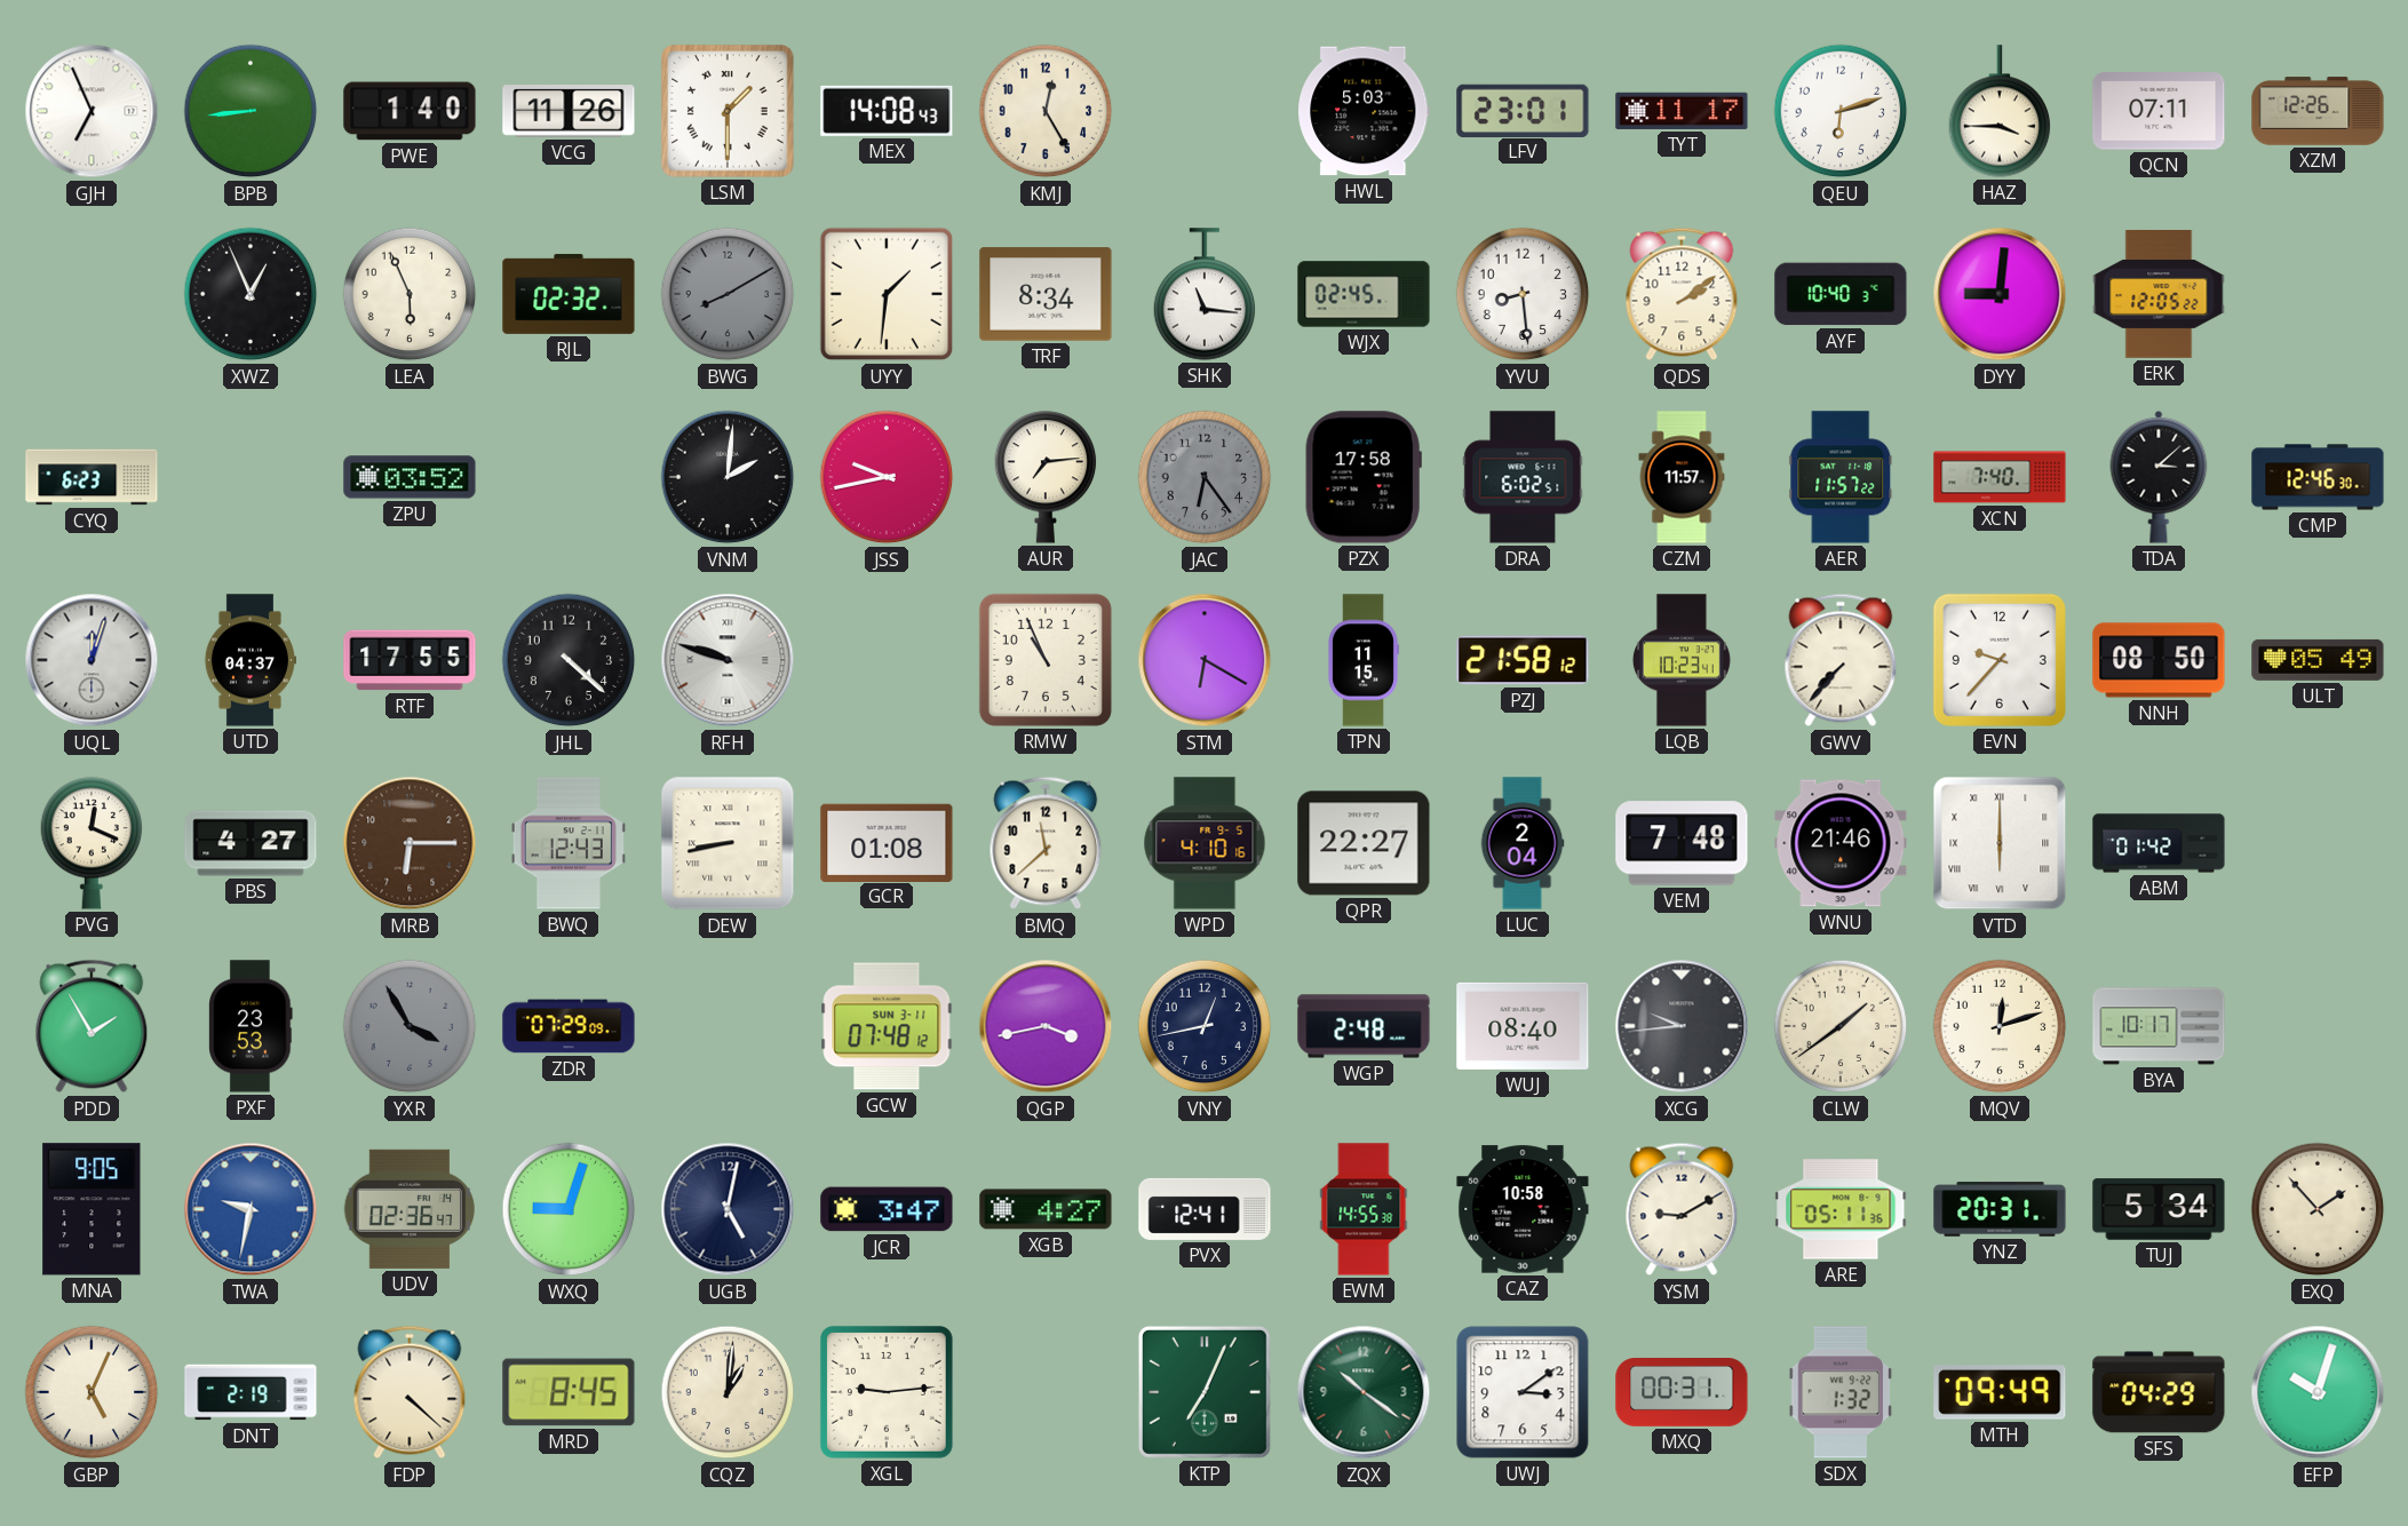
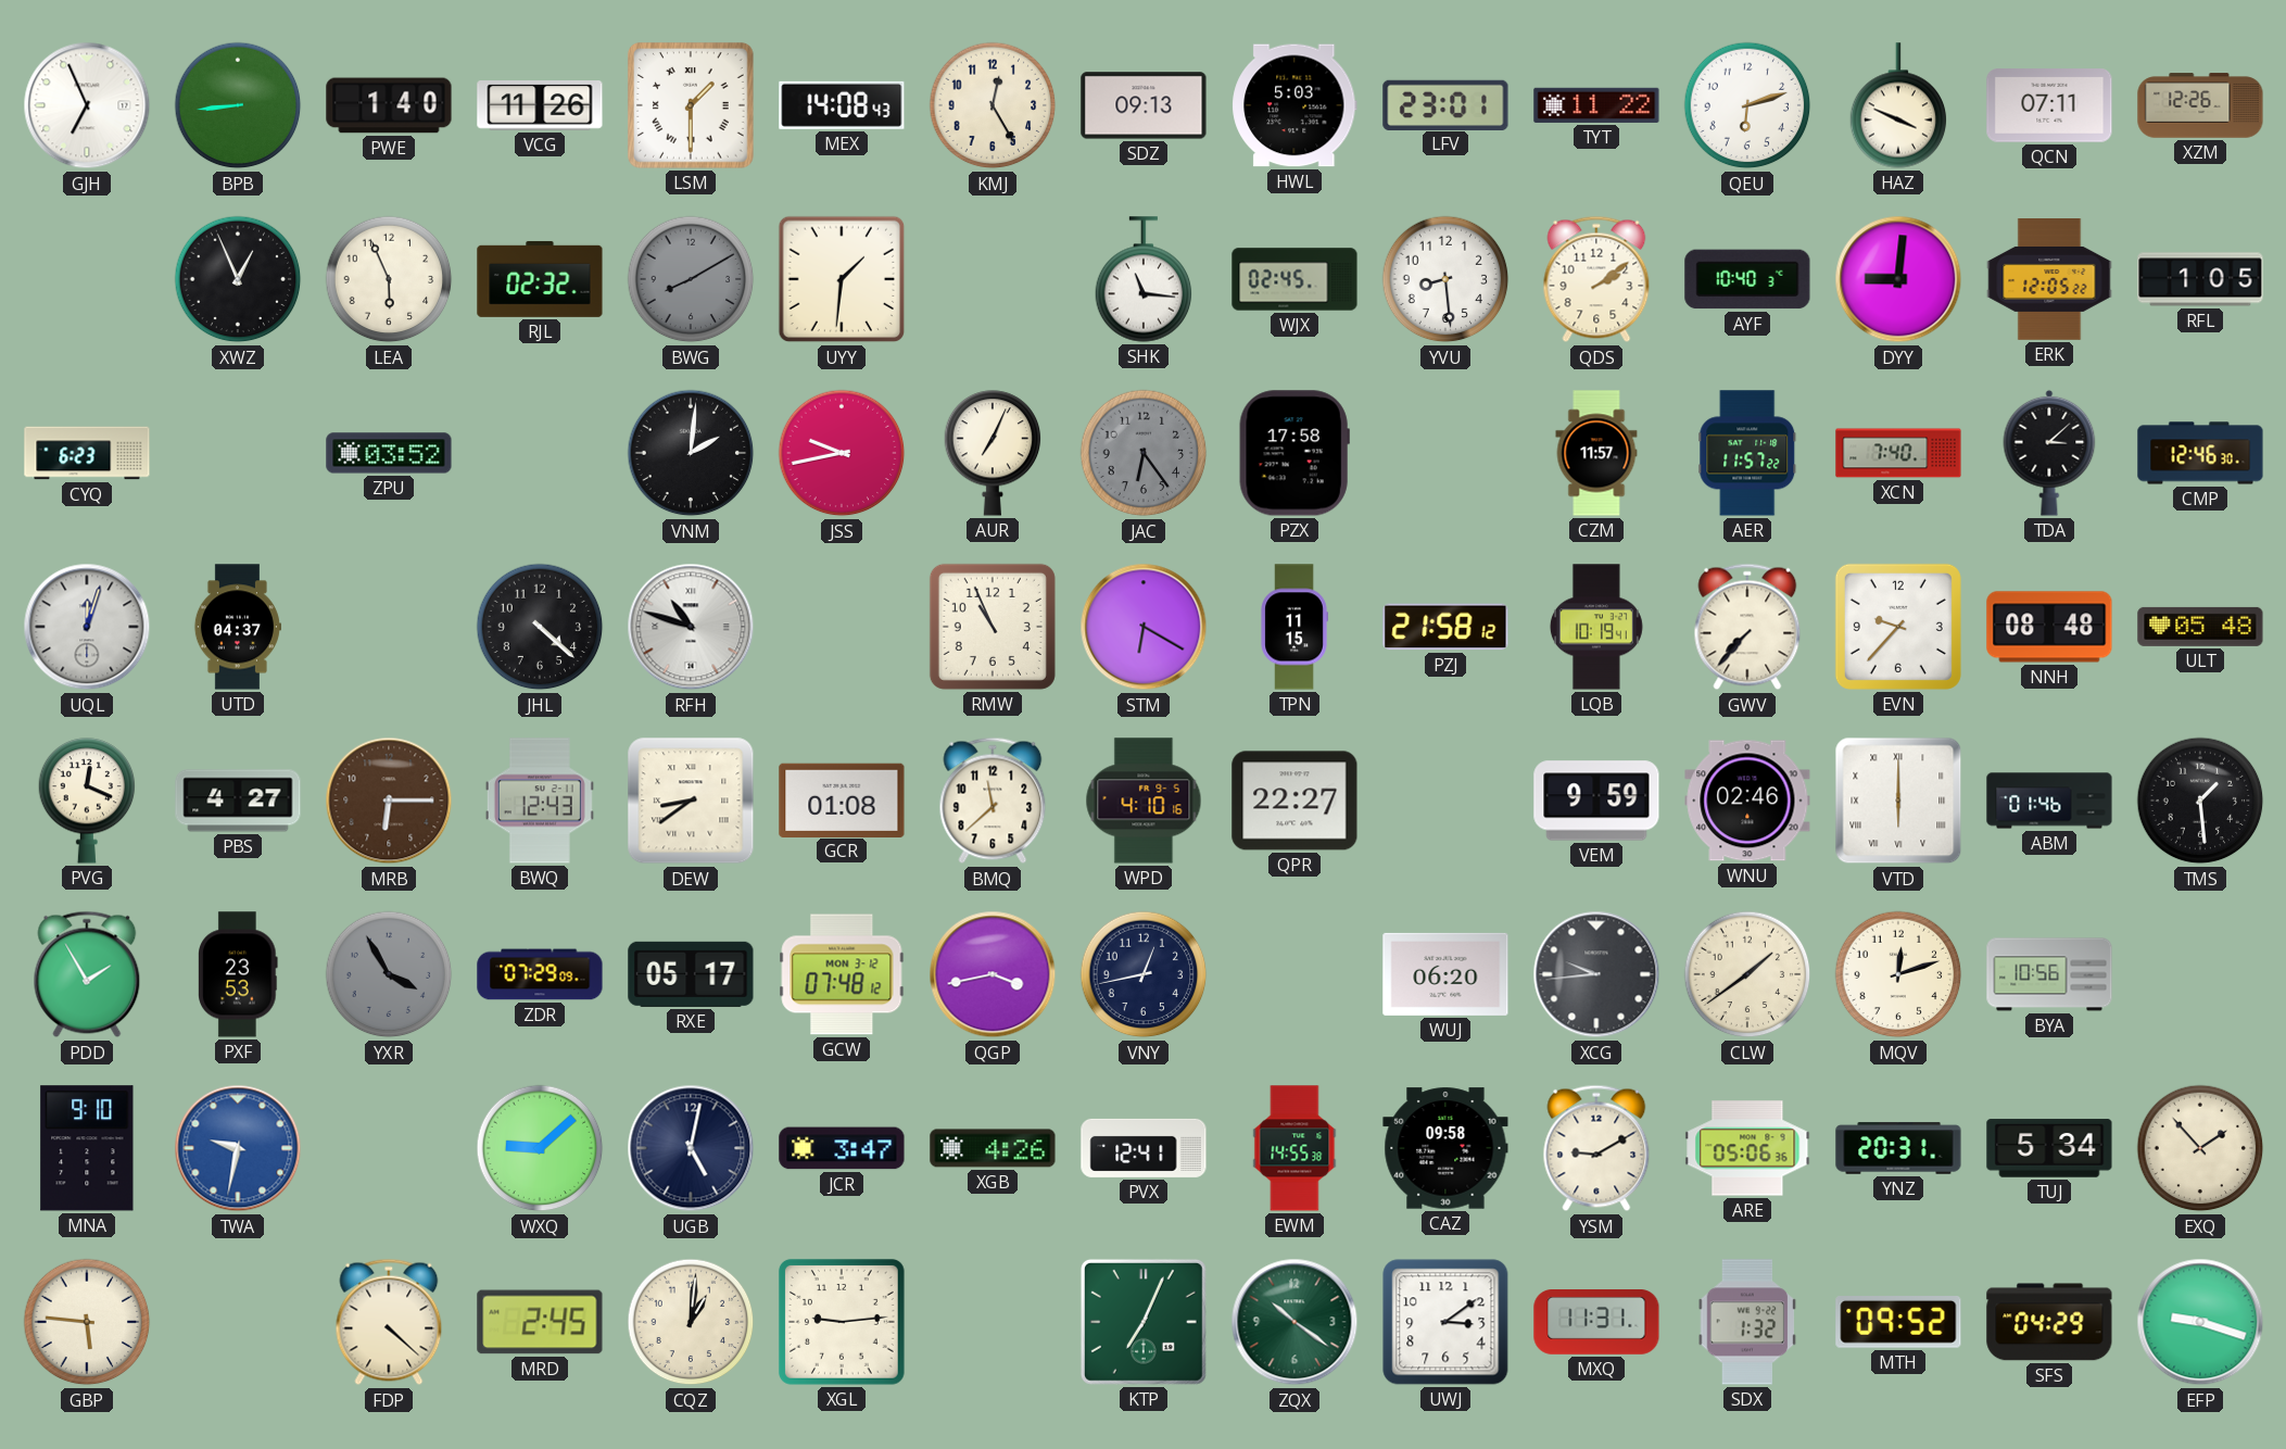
SDZ: none -> 09:13 (1144, 105)
TYT: 11:17 -> 11:22 (1596, 105)
HAZ: 3:45 -> 3:49 (1898, 105)
TRF: 8:34 -> none (1046, 294)
RFL: none -> 1:05 (2200, 279)
AUR: 7:14 -> 7:04 (993, 453)
DRA: 6:02 -> none (1523, 477)
RTF: 17:55 -> none (410, 660)
RFH: 9:48 -> 10:48 (691, 627)
LQB: 10:23 -> 10:19 (1596, 627)
NNH: 08:50 -> 08:48 (2049, 627)
ULT: 05:49 -> 05:48 (2200, 627)
DEW: 8:43 -> 8:39 (691, 801)
LUC: 2:04 -> none (1523, 843)
VEM: 7:48 -> 9:59 (1596, 801)
WNU: 21:46 -> 02:46 (1747, 801)
ABM: 01:42 -> 01:46 (2049, 801)
TMS: none -> 1:29 (2200, 801)
RXE: none -> 05:17 (691, 974)
GCW date: SUN 3-11 -> MON 3-12 (842, 974)
WGP: 2:48 -> none (1364, 1026)
WUJ: 08:40 -> 06:20 (1445, 974)
BYA: 10:17 -> 10:56 (2049, 974)
MNA: 9:05 -> 9:10 (87, 1148)
UDV: 02:36 -> none (410, 1209)
WXQ: 9:03 -> 9:08 (540, 1148)
XGB: 4:27 -> 4:26 (993, 1148)
CAZ: 10:58 -> 09:58 (1445, 1148)
ARE: 05:11 -> 05:06 (1747, 1148)
GBP: 5:04 -> 5:46 (87, 1322)
DNT: 2:19 -> none (251, 1392)
MRD: 8:45 -> 2:45 (540, 1322)
MXQ: 00:31 -> 11:31 (1596, 1323)
MTH: 09:49 -> 09:52 (1898, 1323)
EFP: 10:03 -> 9:18 (2200, 1322)
